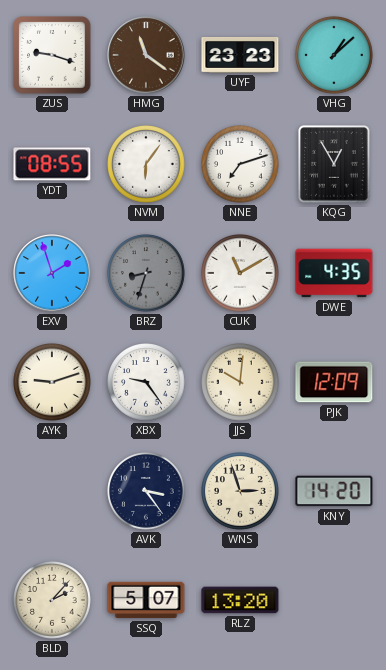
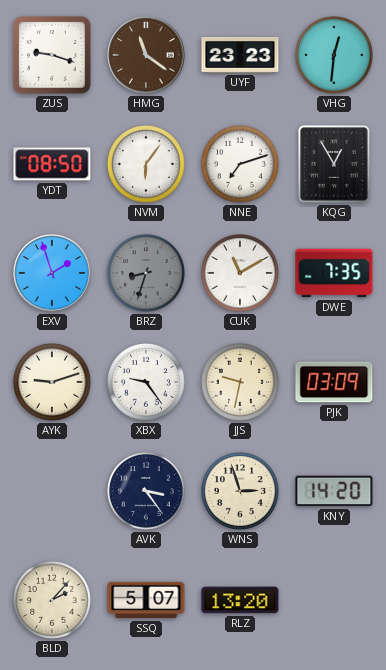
VHG: 1:08 -> 12:31 (335, 56)
YDT: 08:55 -> 08:50 (52, 164)
DWE: 4:35 -> 7:35 (334, 273)
JJS: 10:01 -> 9:32 (241, 383)
PJK: 12:09 -> 03:09 (334, 382)
